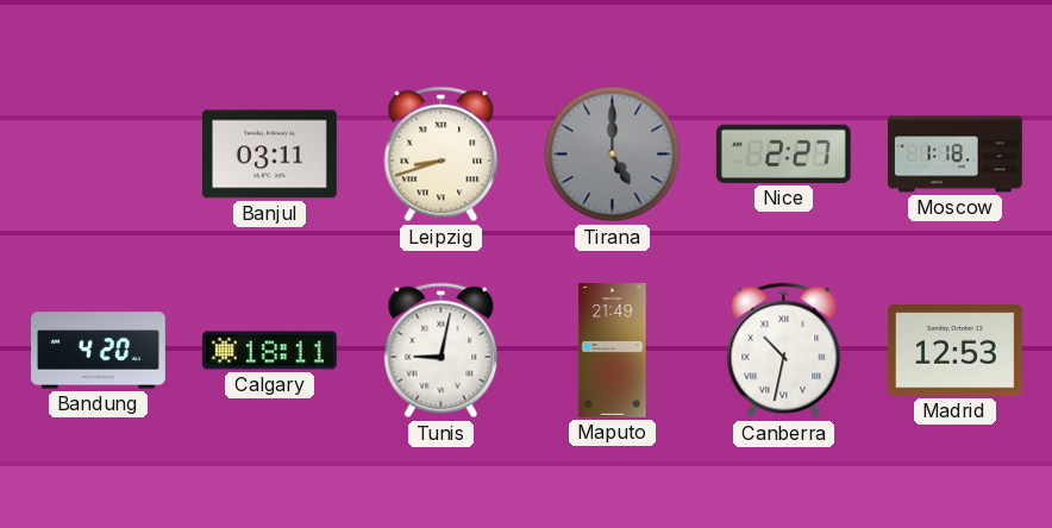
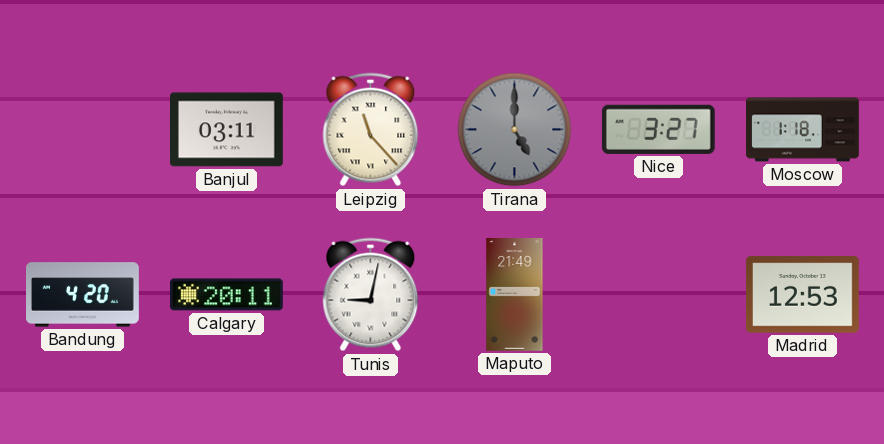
Leipzig: 8:42 -> 11:23 (371, 130)
Nice: 2:27 -> 3:27 (658, 129)
Calgary: 18:11 -> 20:11 (227, 295)
Canberra: 10:32 -> none (784, 351)
